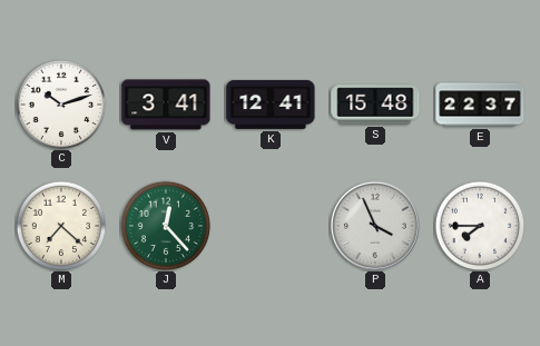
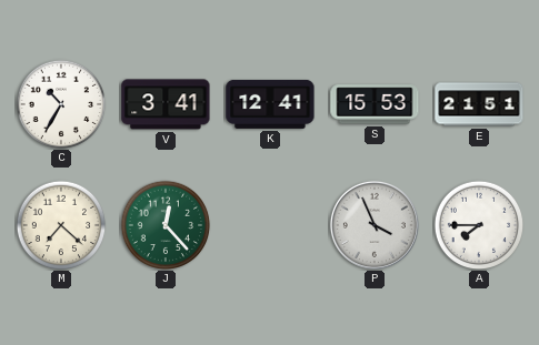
C: 10:12 -> 10:35 (61, 104)
S: 15:48 -> 15:53 (375, 104)
E: 22:37 -> 21:51 (479, 104)
